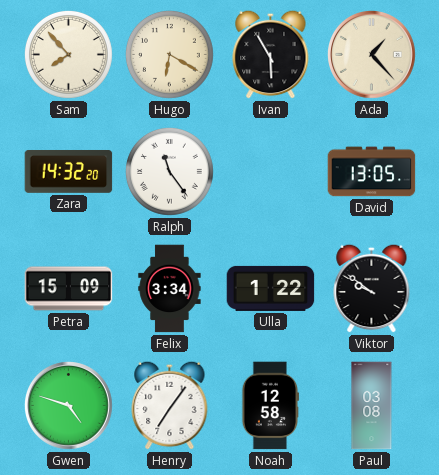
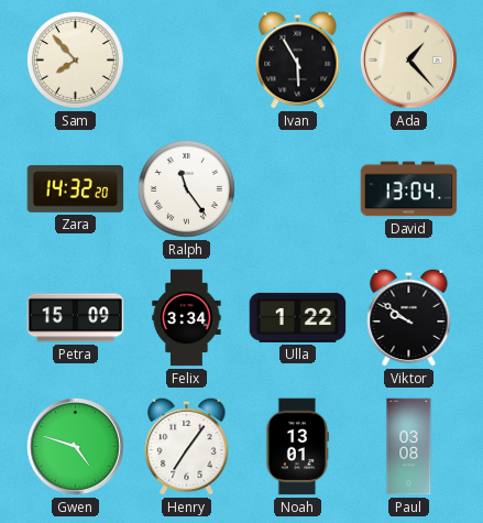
Hugo: 6:20 -> none (170, 55)
David: 13:05 -> 13:04 (409, 189)
Noah: 12:58 -> 13:01 (297, 447)
